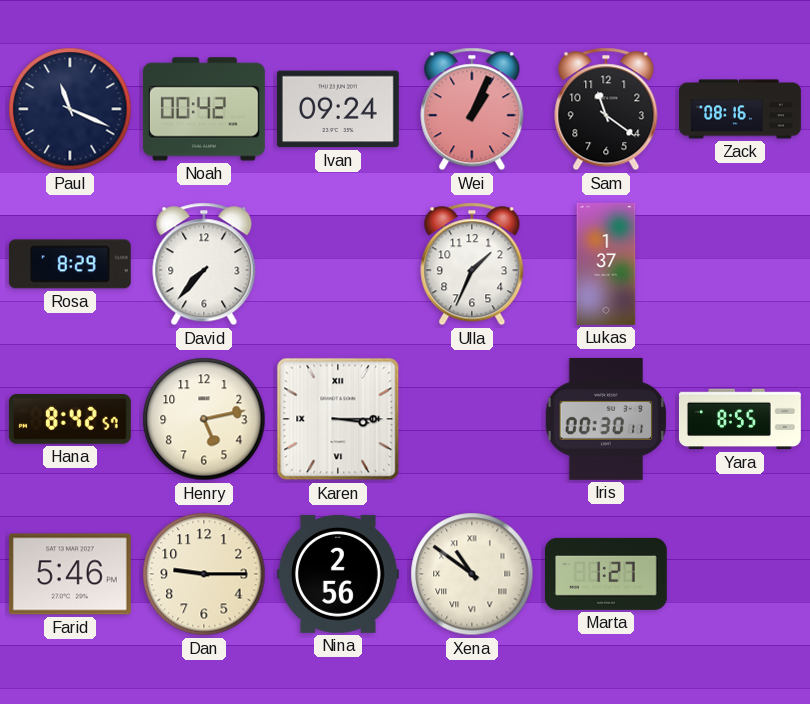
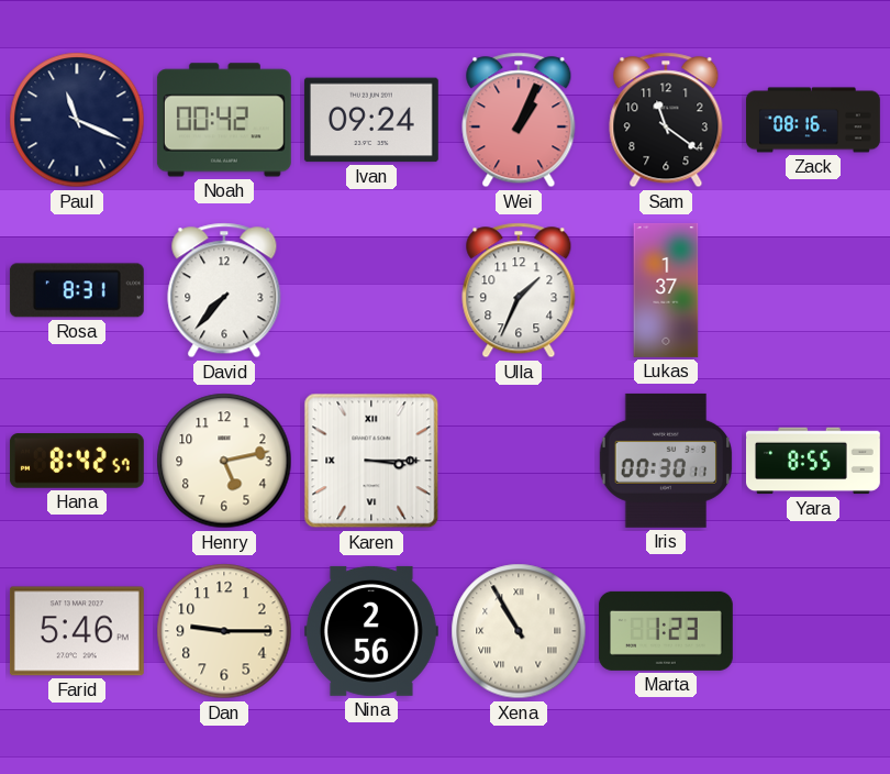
Rosa: 8:29 -> 8:31 (77, 290)
Xena: 10:51 -> 10:55 (519, 631)
Marta: 1:27 -> 1:23 (666, 631)
